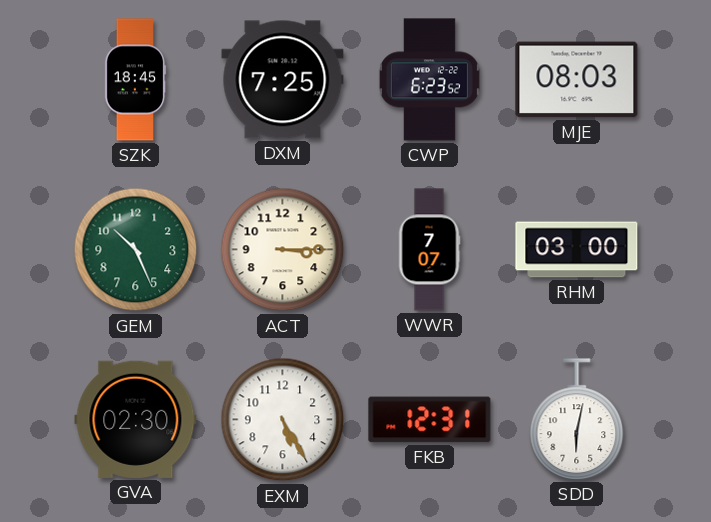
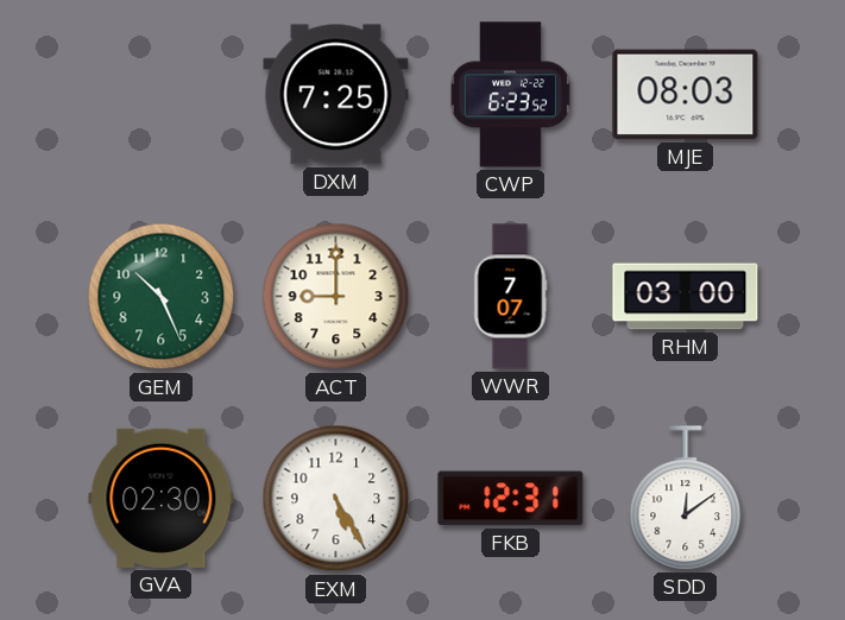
SZK: 18:45 -> none (136, 80)
ACT: 3:15 -> 9:00 (336, 297)
SDD: 6:02 -> 12:09 (686, 498)
